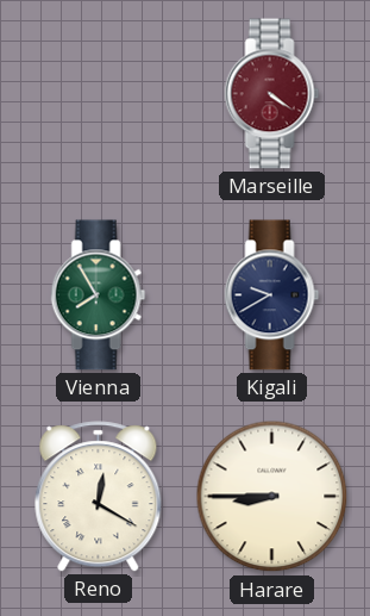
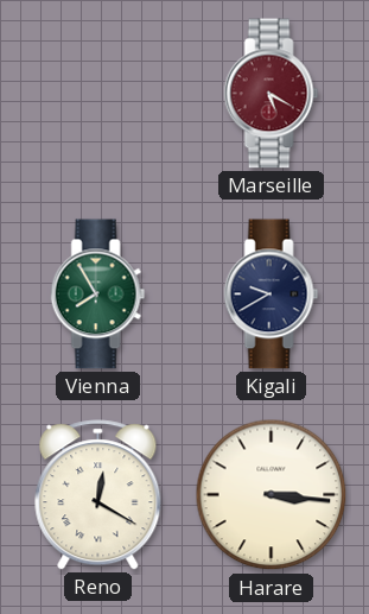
Marseille: 4:21 -> 5:20 (272, 94)
Harare: 8:45 -> 3:16 (272, 495)
